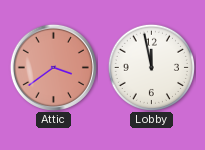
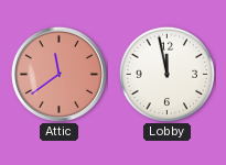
Attic: 3:39 -> 11:39 (58, 74)
